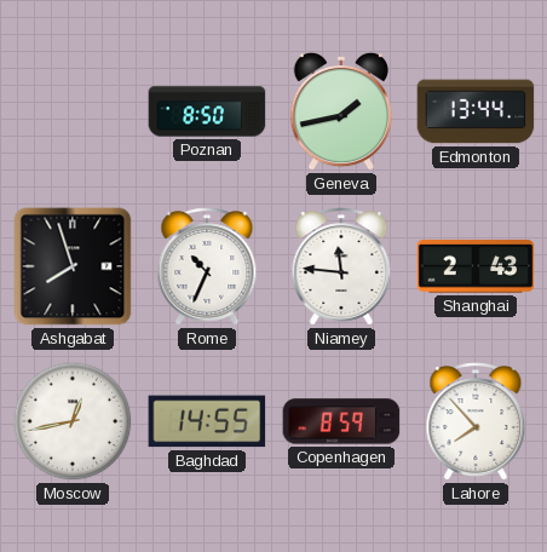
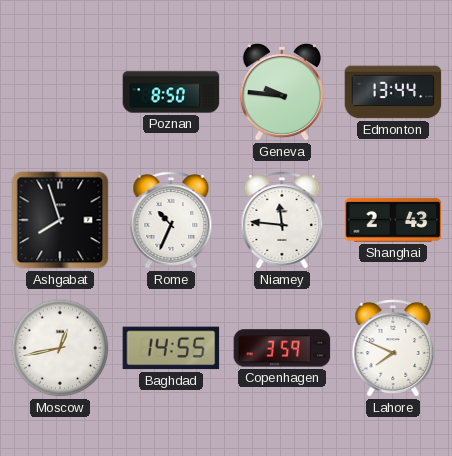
Geneva: 1:43 -> 9:46 (282, 92)
Copenhagen: 8:59 -> 3:59 (282, 348)
Lahore: 7:53 -> 7:49 (393, 348)
